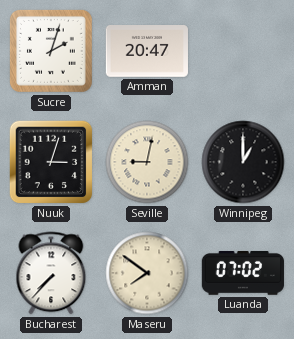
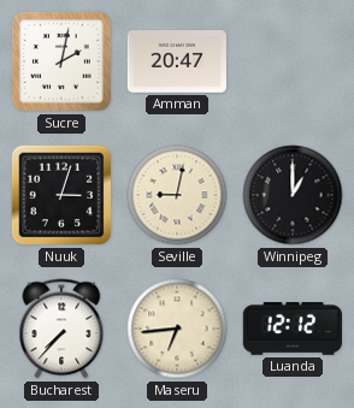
Sucre: 2:03 -> 2:02 (61, 61)
Maseru: 7:51 -> 6:44 (177, 329)
Luanda: 07:02 -> 12:12 (293, 329)
